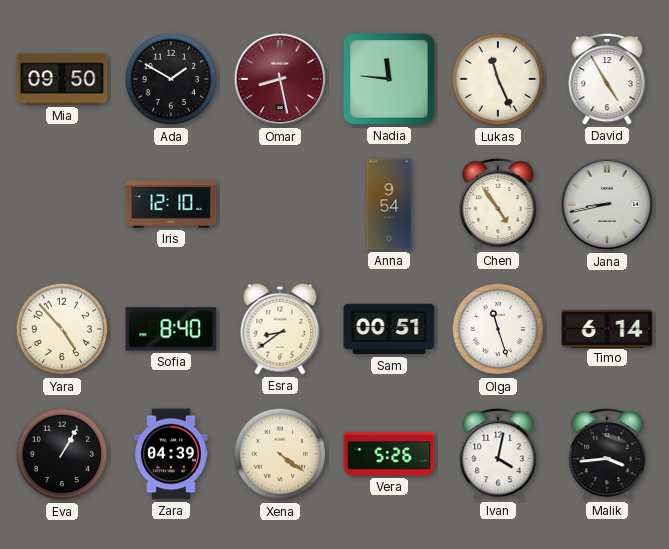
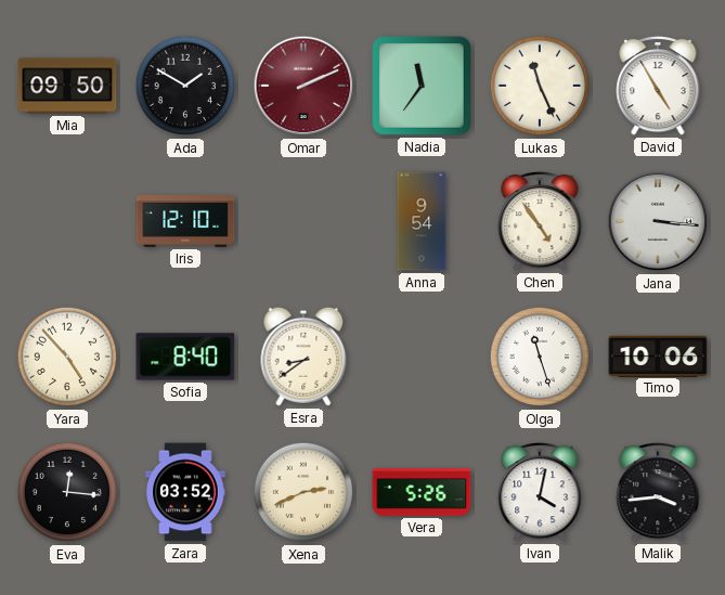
Omar: 8:28 -> 2:11 (303, 86)
Nadia: 11:46 -> 11:36 (422, 86)
Jana: 8:43 -> 3:16 (658, 221)
Sam: 00:51 -> none (389, 329)
Timo: 6:14 -> 10:06 (658, 355)
Eva: 1:05 -> 12:16 (67, 492)
Zara: 04:39 -> 03:52 (185, 492)
Xena: 4:21 -> 2:41 (303, 492)
